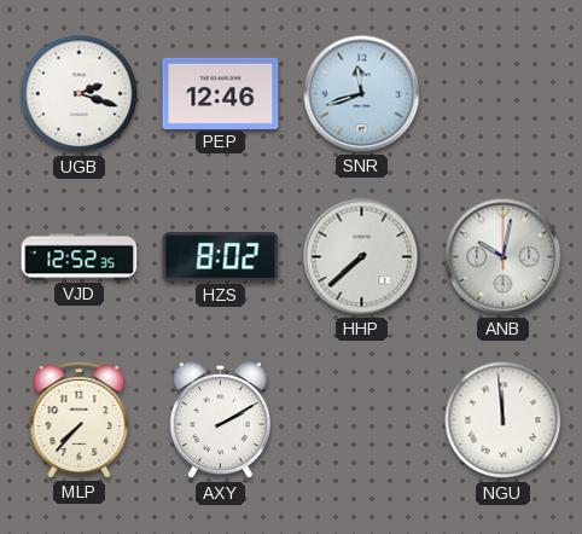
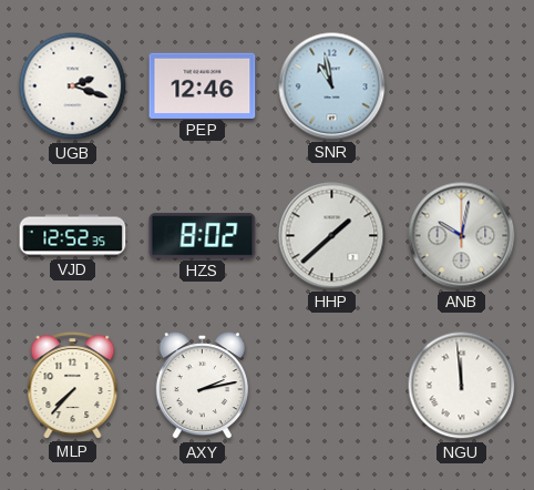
SNR: 11:42 -> 10:58 (332, 86)
HHP: 7:38 -> 1:38 (332, 236)
AXY: 2:10 -> 2:13 (202, 387)
